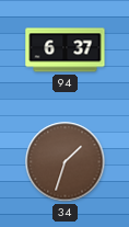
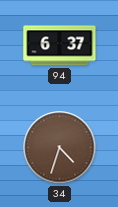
34: 1:33 -> 4:33 (60, 148)
